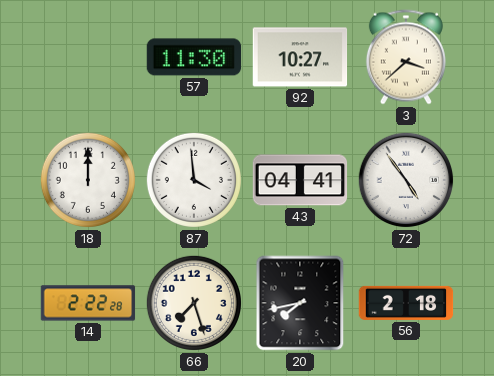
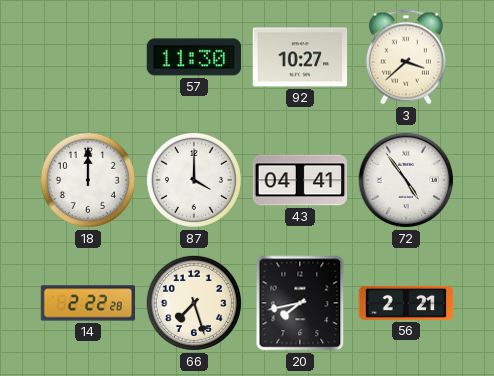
87: 3:59 -> 4:00 (194, 180)
56: 2:18 -> 2:21 (406, 303)
